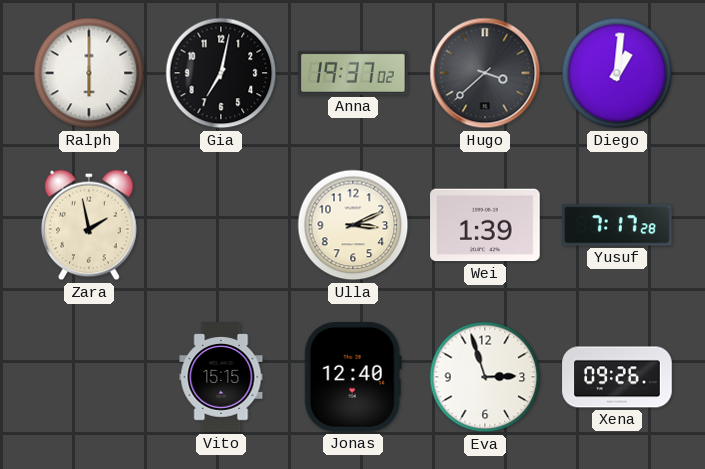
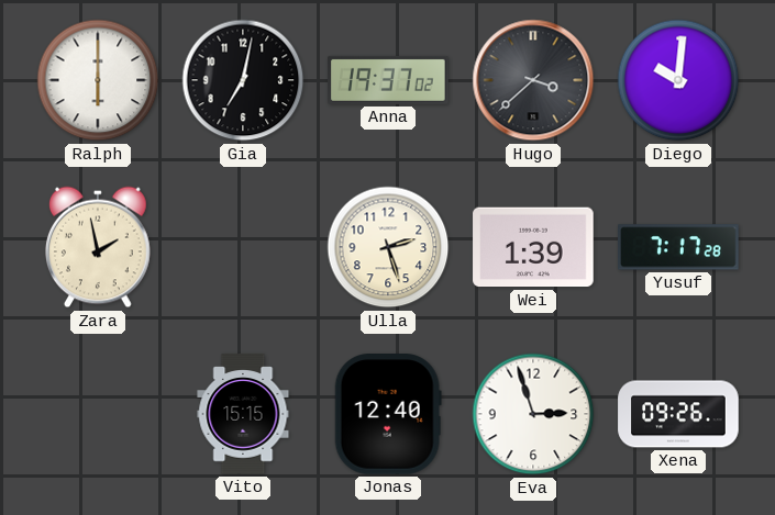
Diego: 1:01 -> 10:01 (678, 80)
Ulla: 3:11 -> 2:27 (388, 247)
